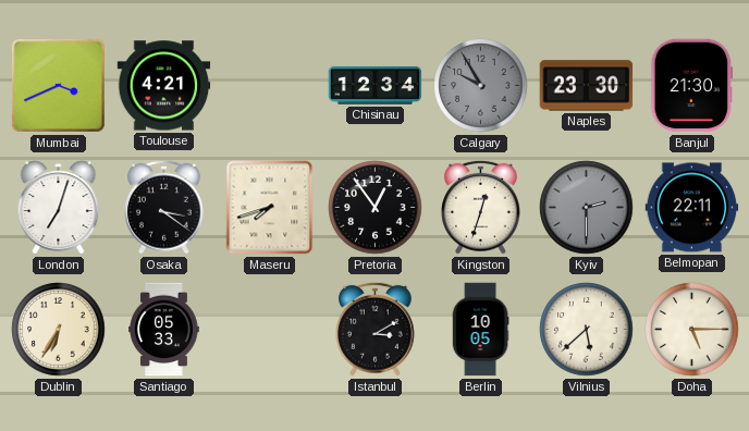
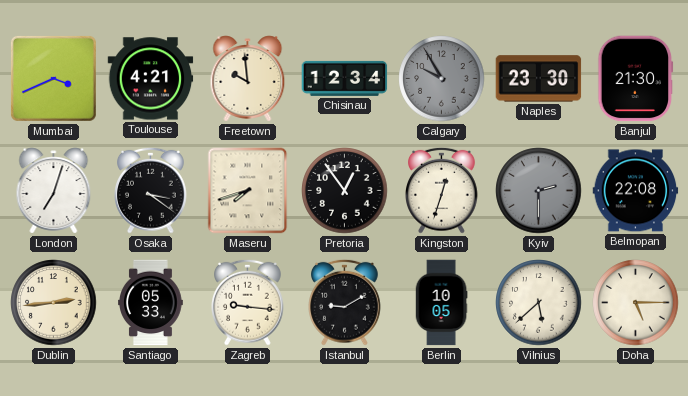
Freetown: none -> 9:59 (248, 79)
Belmopan: 22:11 -> 22:08 (636, 191)
Dublin: 6:35 -> 2:44 (54, 303)
Zagreb: none -> 9:16 (248, 302)
Istanbul: 3:10 -> 9:10 (345, 302)
